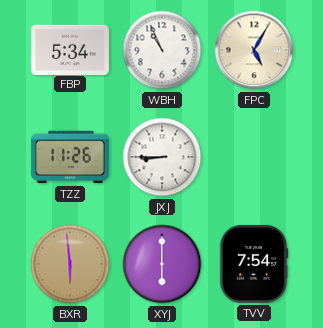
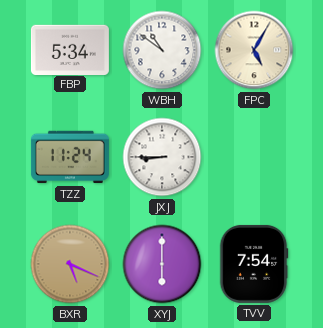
WBH: 10:56 -> 10:51 (162, 50)
TZZ: 11:26 -> 11:24 (70, 157)
BXR: 5:59 -> 5:19 (70, 264)
